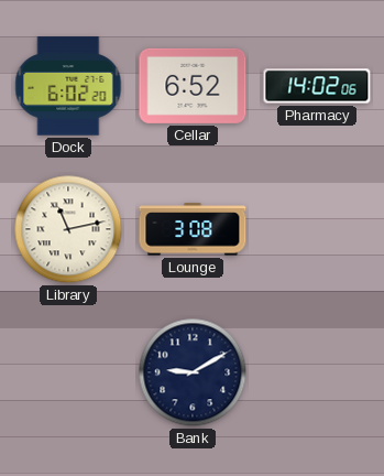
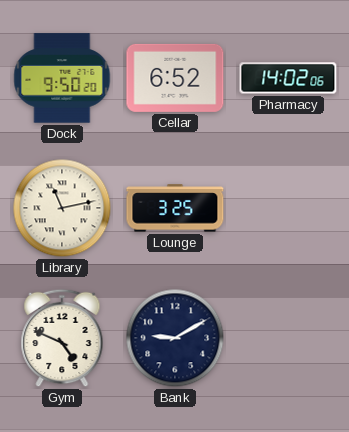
Dock: 6:02 -> 9:50 (62, 78)
Lounge: 3:08 -> 3:25 (175, 208)
Gym: none -> 4:49 (62, 338)
